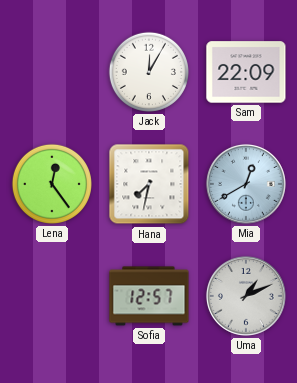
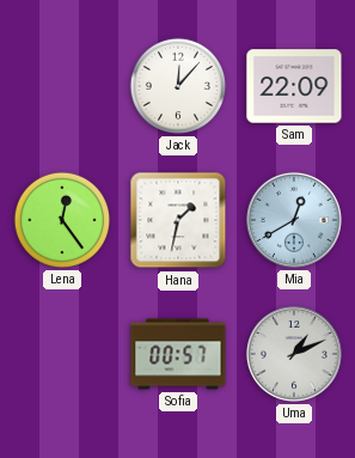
Jack: 12:05 -> 12:07 (178, 86)
Hana: 7:32 -> 1:32 (178, 220)
Sofia: 12:57 -> 00:57 (178, 354)
